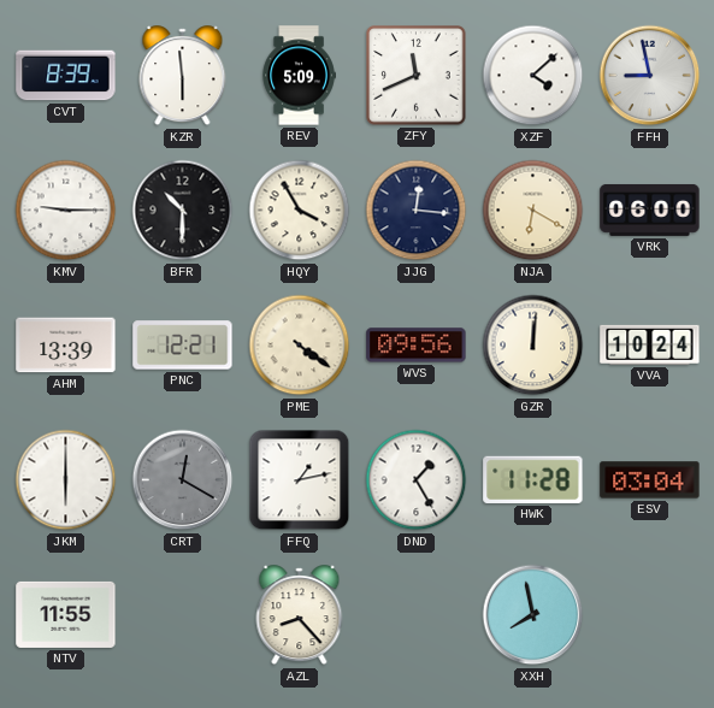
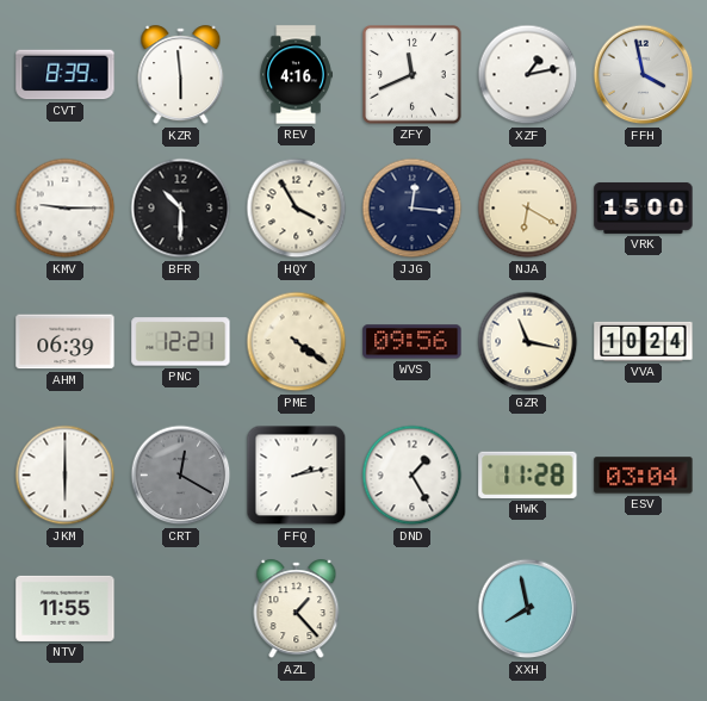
REV: 5:09 -> 4:16 (296, 75)
XZF: 4:08 -> 1:13 (528, 75)
FFH: 8:58 -> 3:58 (644, 75)
VRK: 06:00 -> 15:00 (644, 207)
AHM: 13:39 -> 06:39 (66, 342)
GZR: 12:01 -> 11:17 (528, 342)
FFQ: 1:13 -> 2:13 (297, 476)
AZL: 8:23 -> 1:23 (297, 609)
